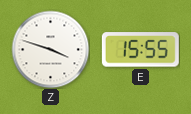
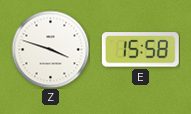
E: 15:55 -> 15:58 (140, 50)
